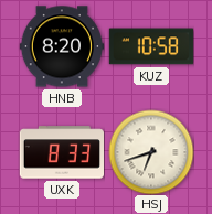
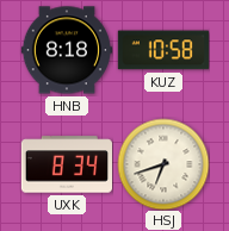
HNB: 8:20 -> 8:18 (66, 50)
UXK: 8:33 -> 8:34 (66, 164)
